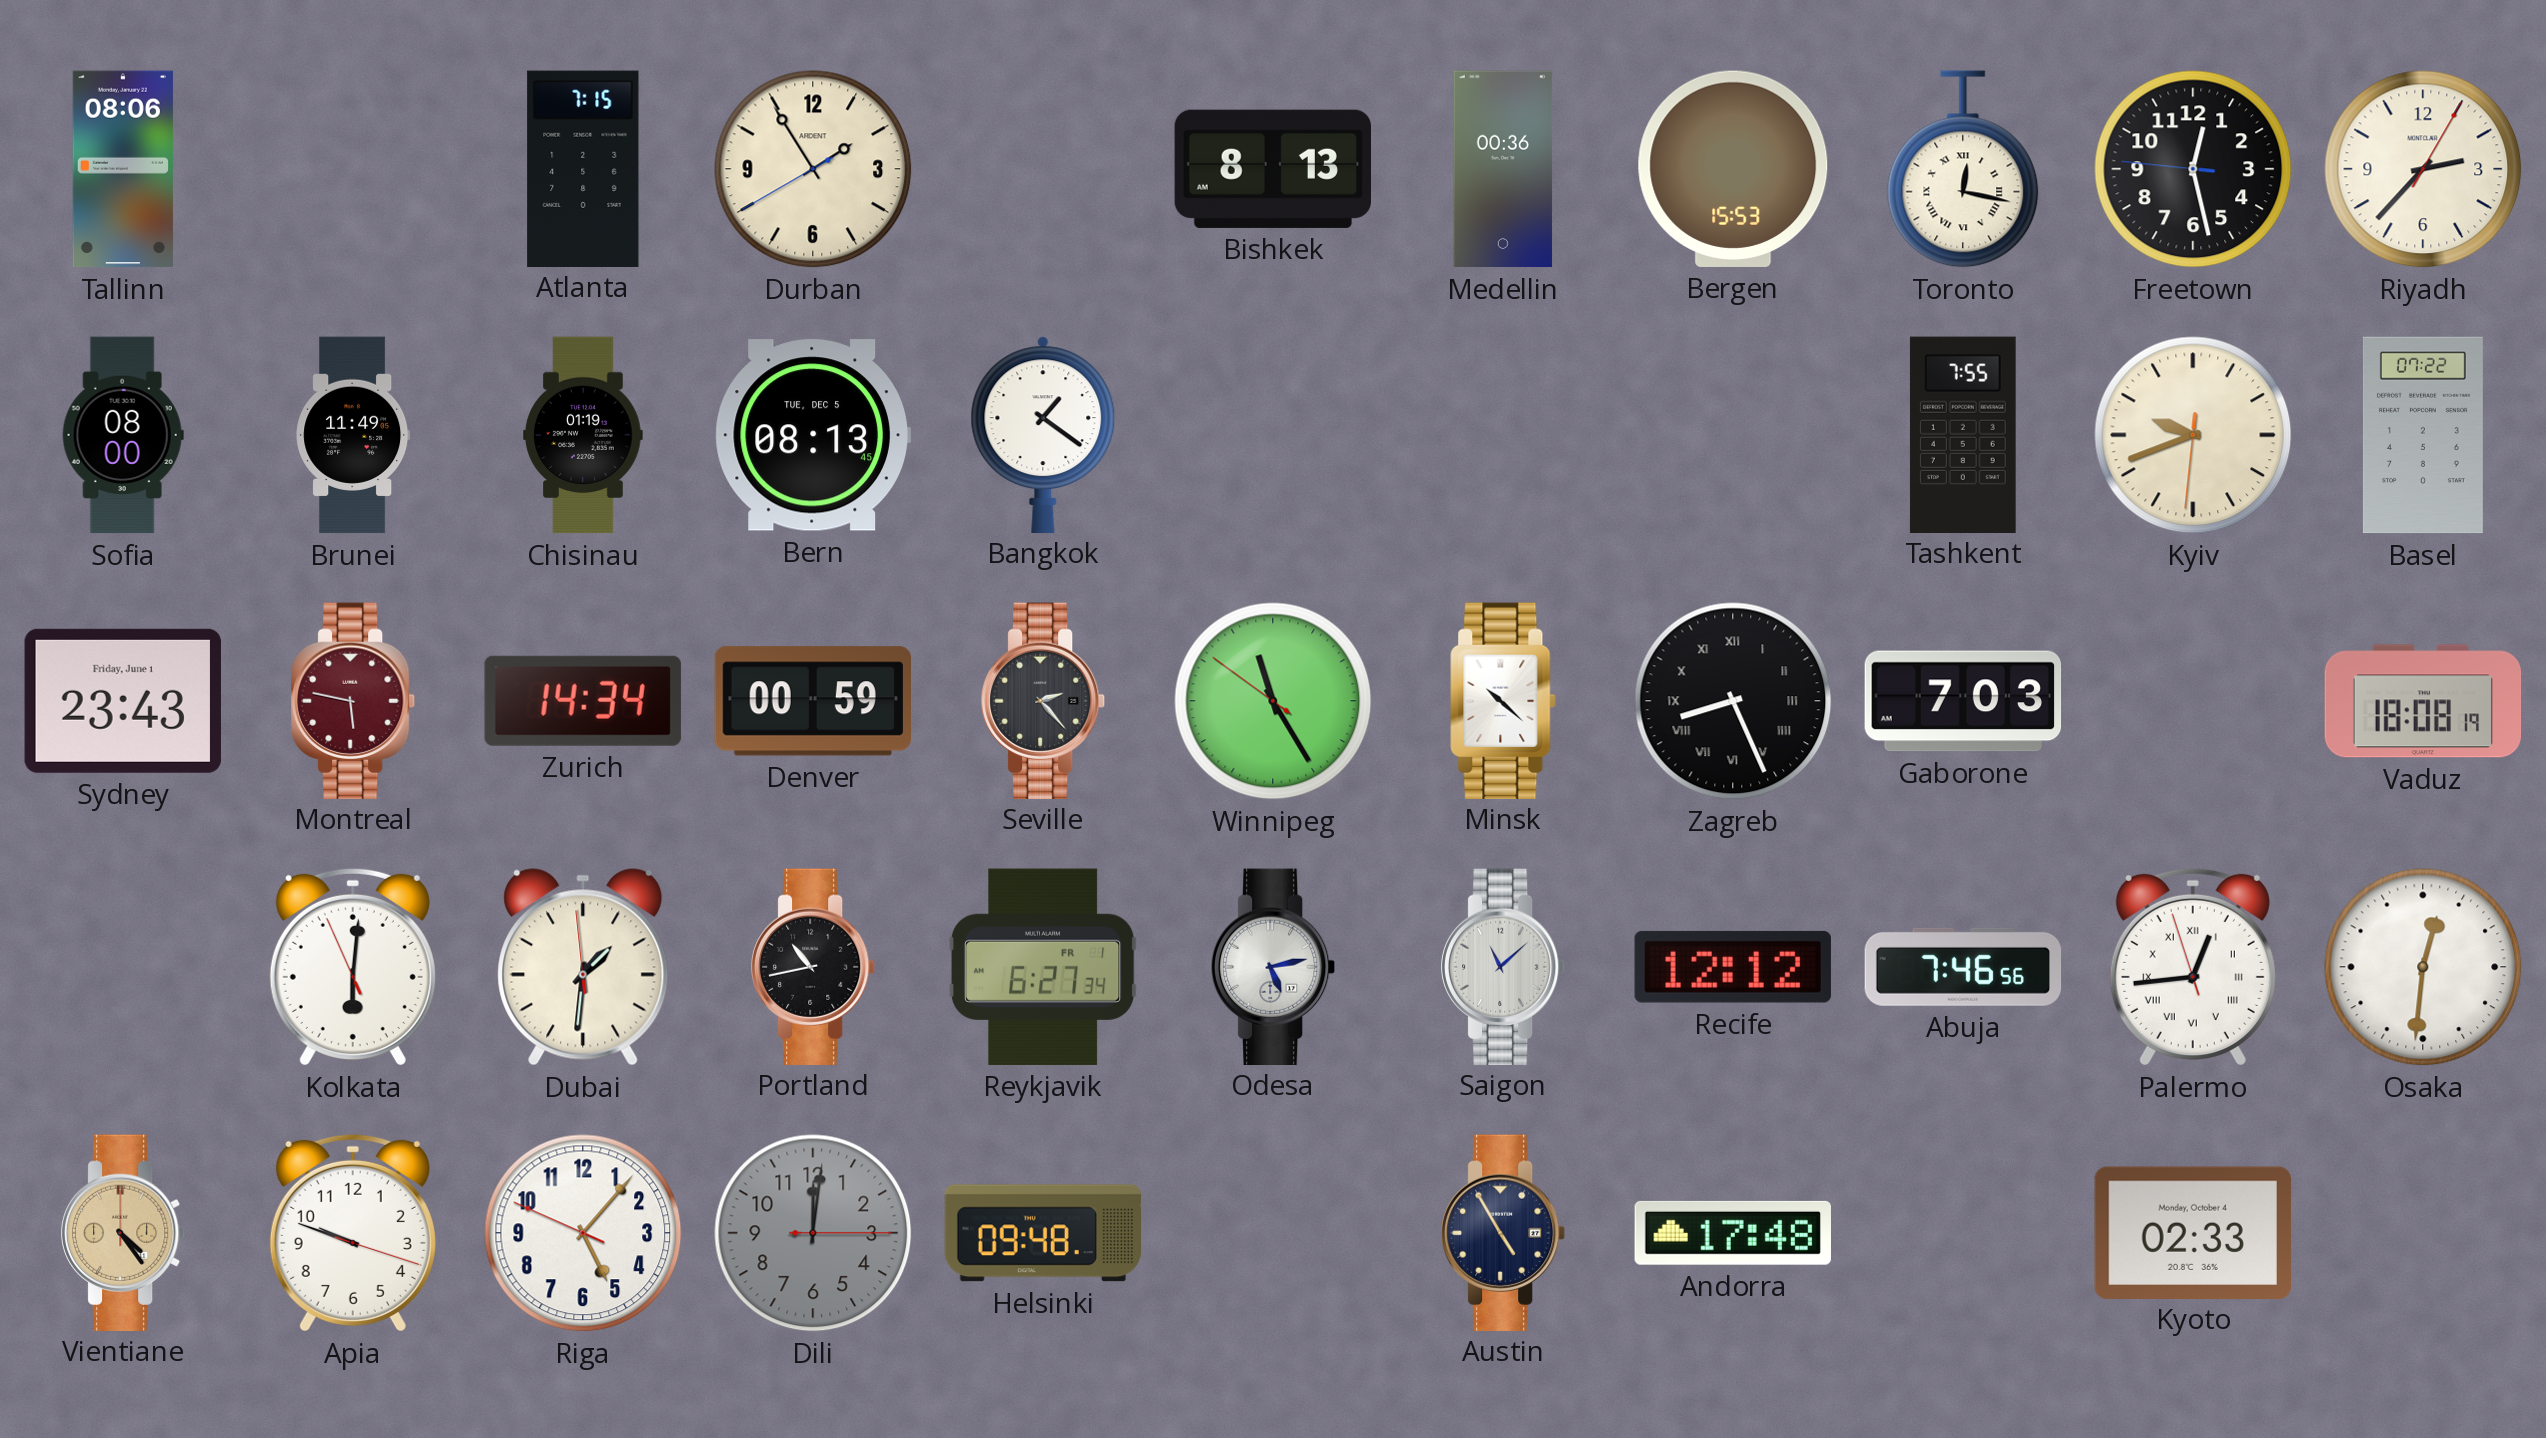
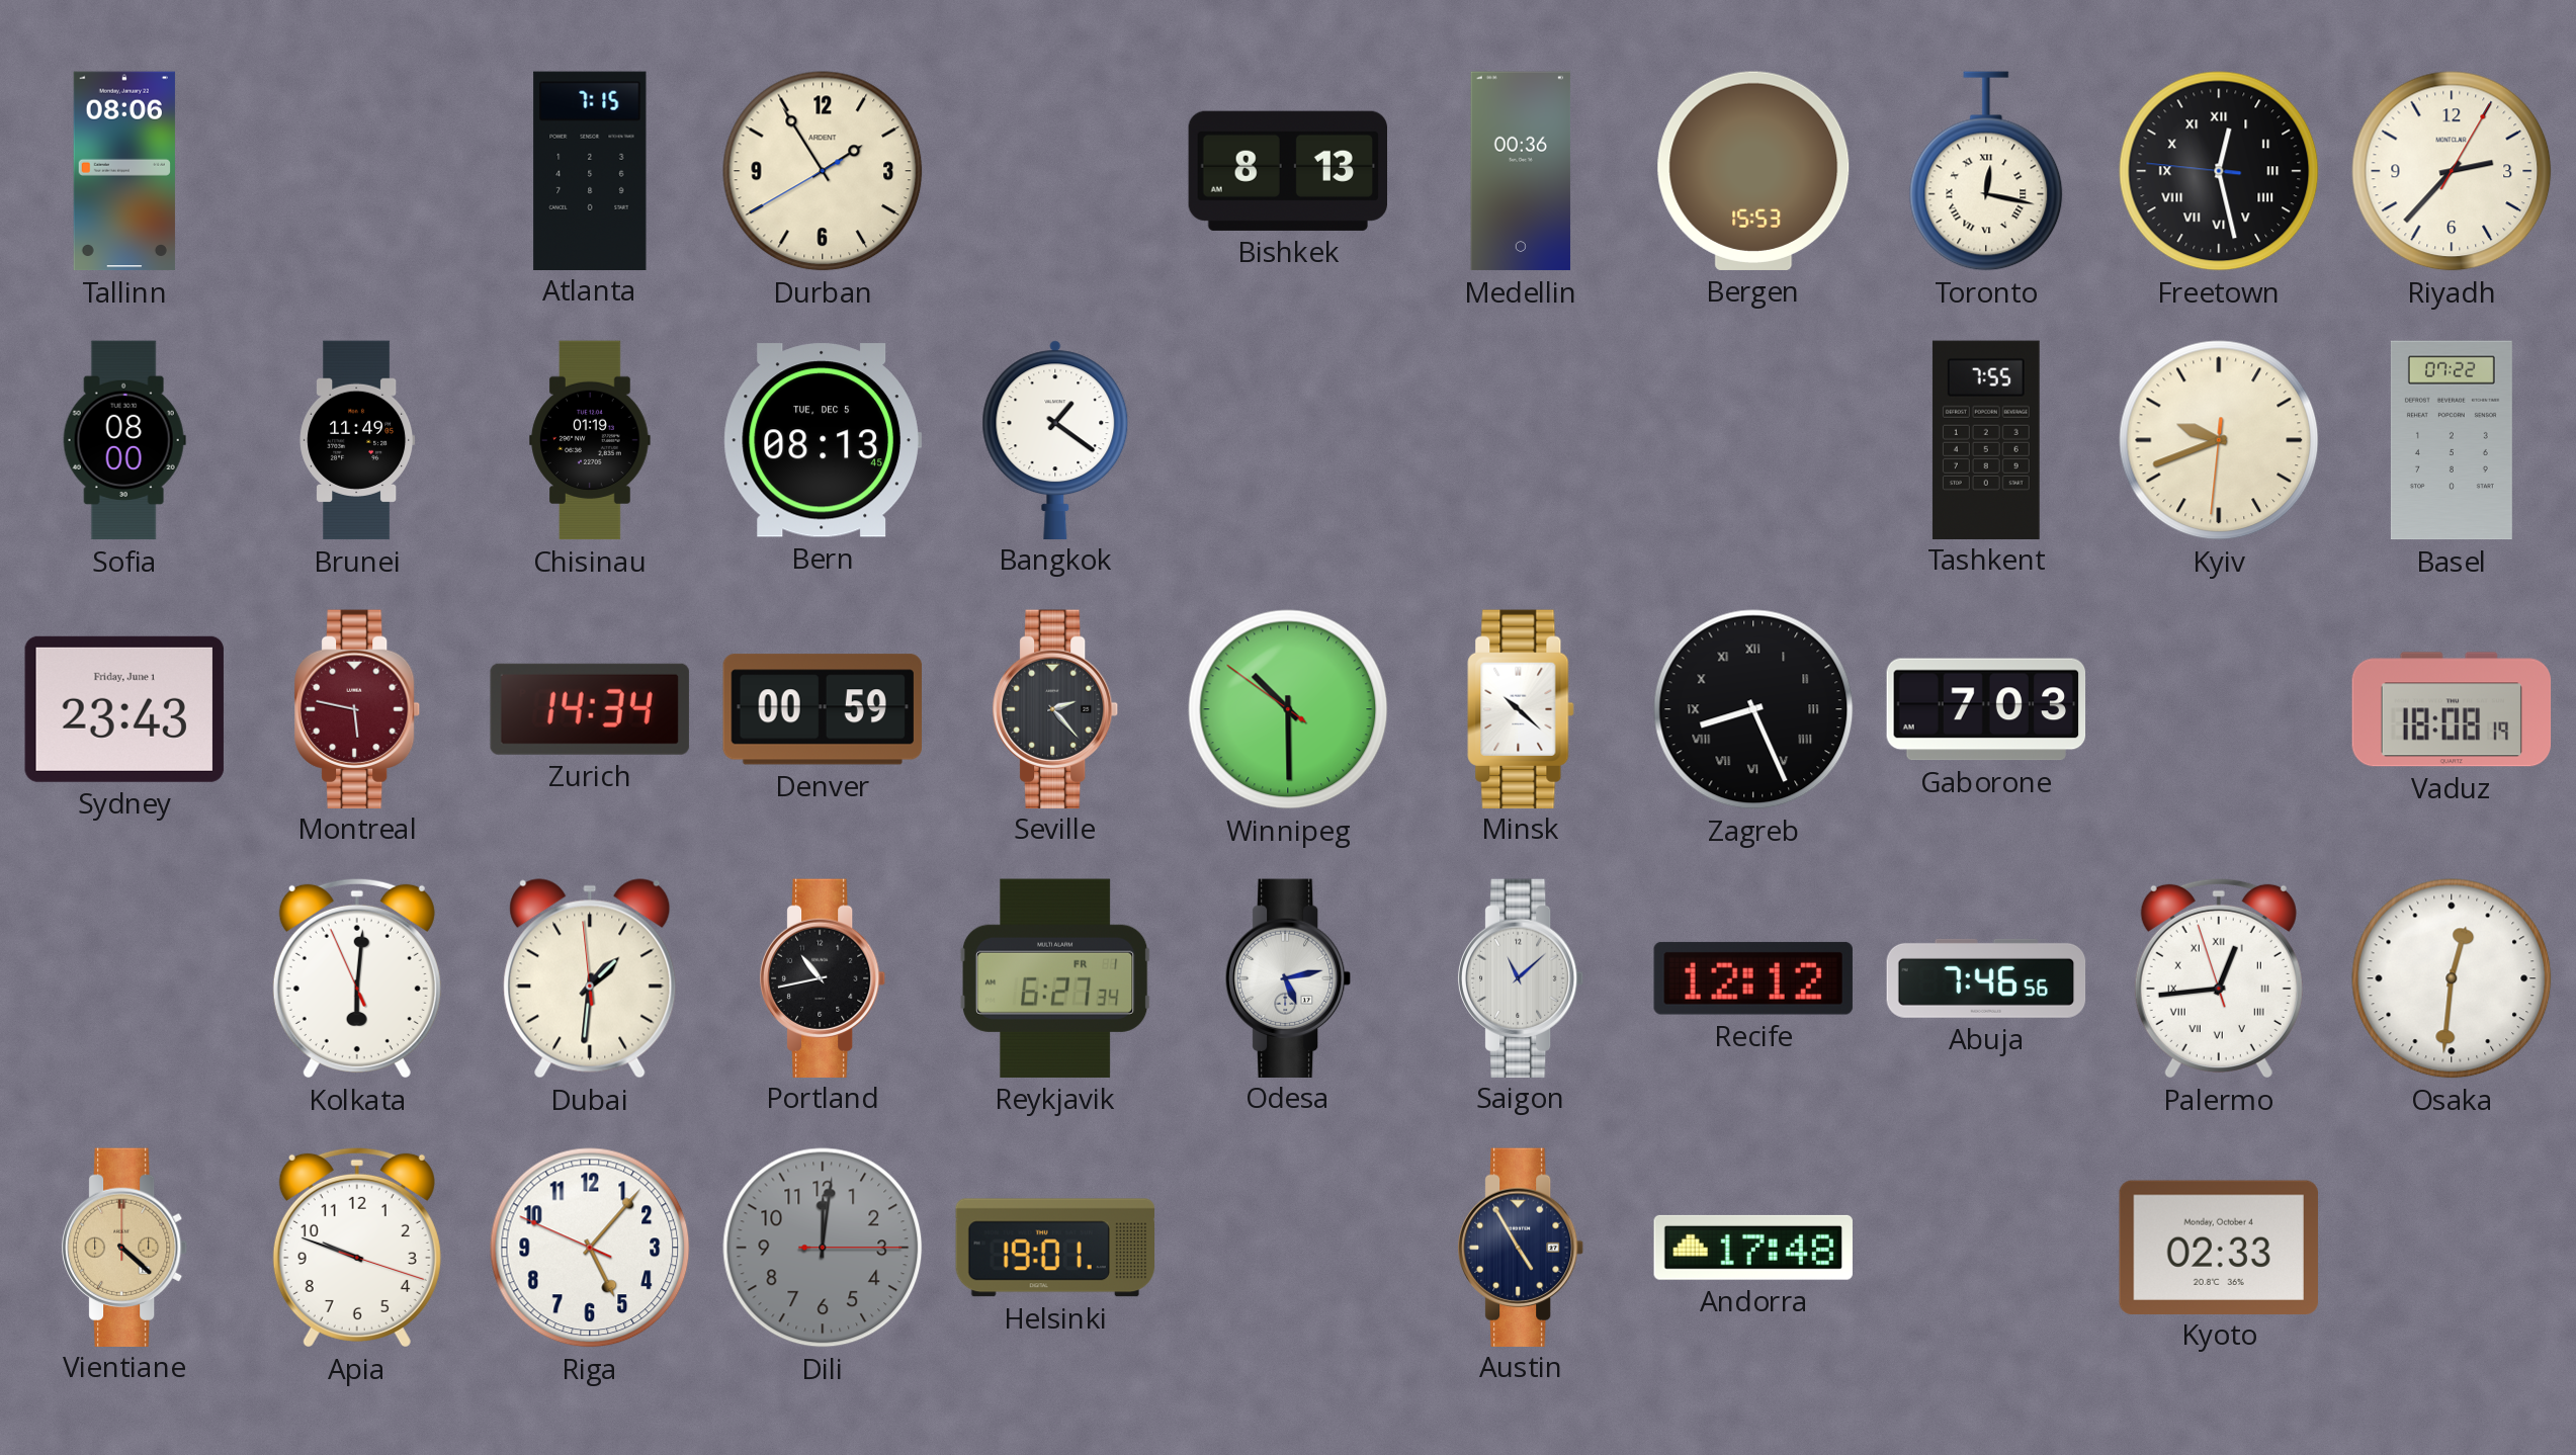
Freetown numerals: Arabic -> Roman (2219, 171)
Winnipeg: 11:24 -> 10:29 (1288, 709)
Vientiane: 4:24 -> 4:22 (125, 1247)
Helsinki: 09:48 -> 19:01 (1054, 1248)
